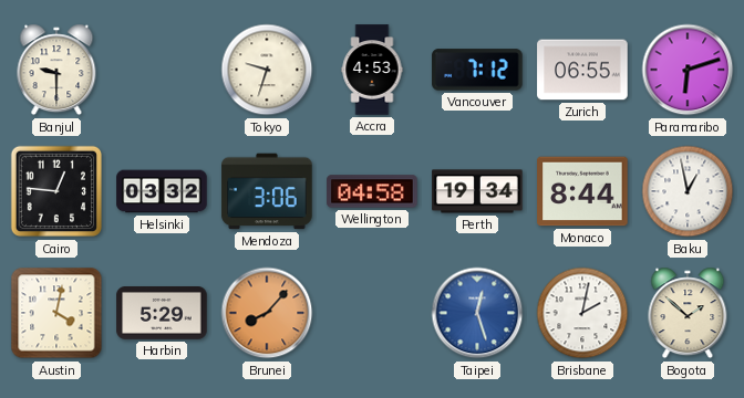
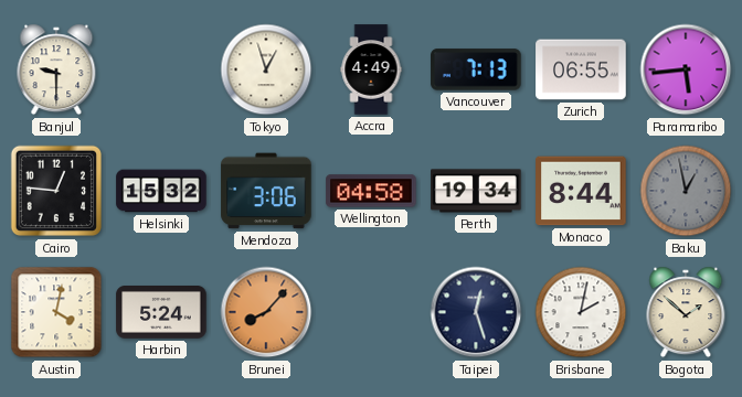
Tokyo: 9:33 -> 12:57 (266, 69)
Accra: 4:53 -> 4:49 (371, 69)
Vancouver: 7:12 -> 7:13 (476, 69)
Paramaribo: 6:12 -> 5:44 (686, 69)
Helsinki: 03:32 -> 15:32 (161, 191)
Baku dial: white -> grey (686, 191)
Harbin: 5:29 -> 5:24 (161, 313)
Taipei dial: blue -> navy (476, 312)
